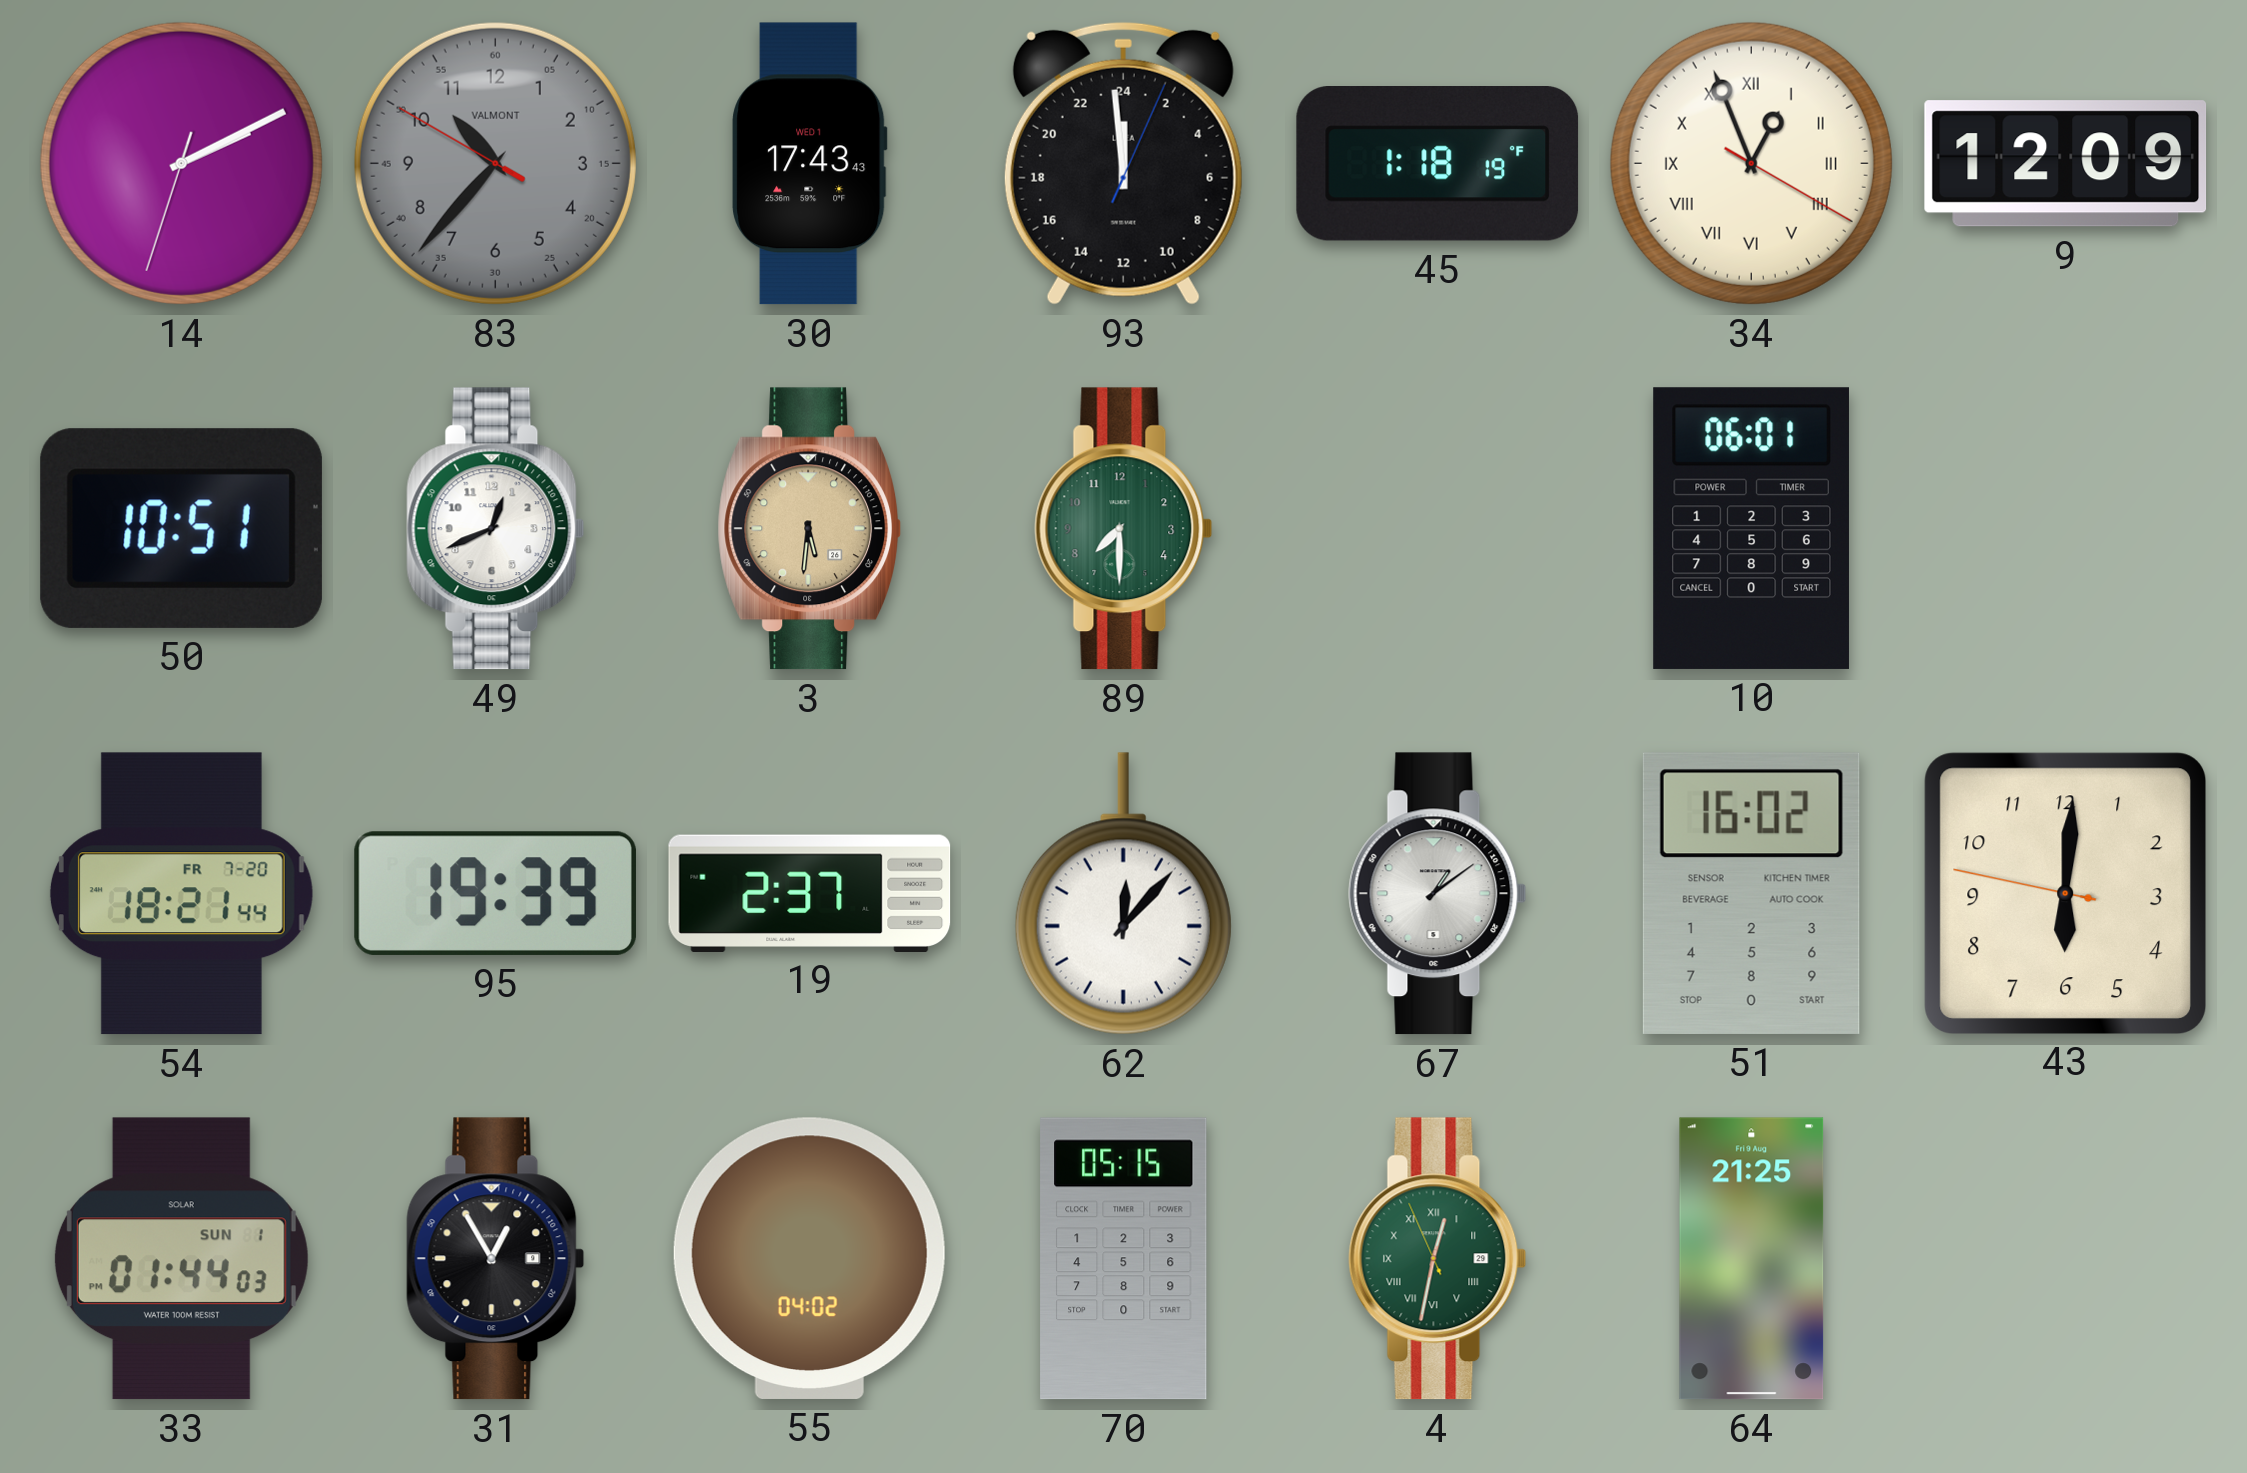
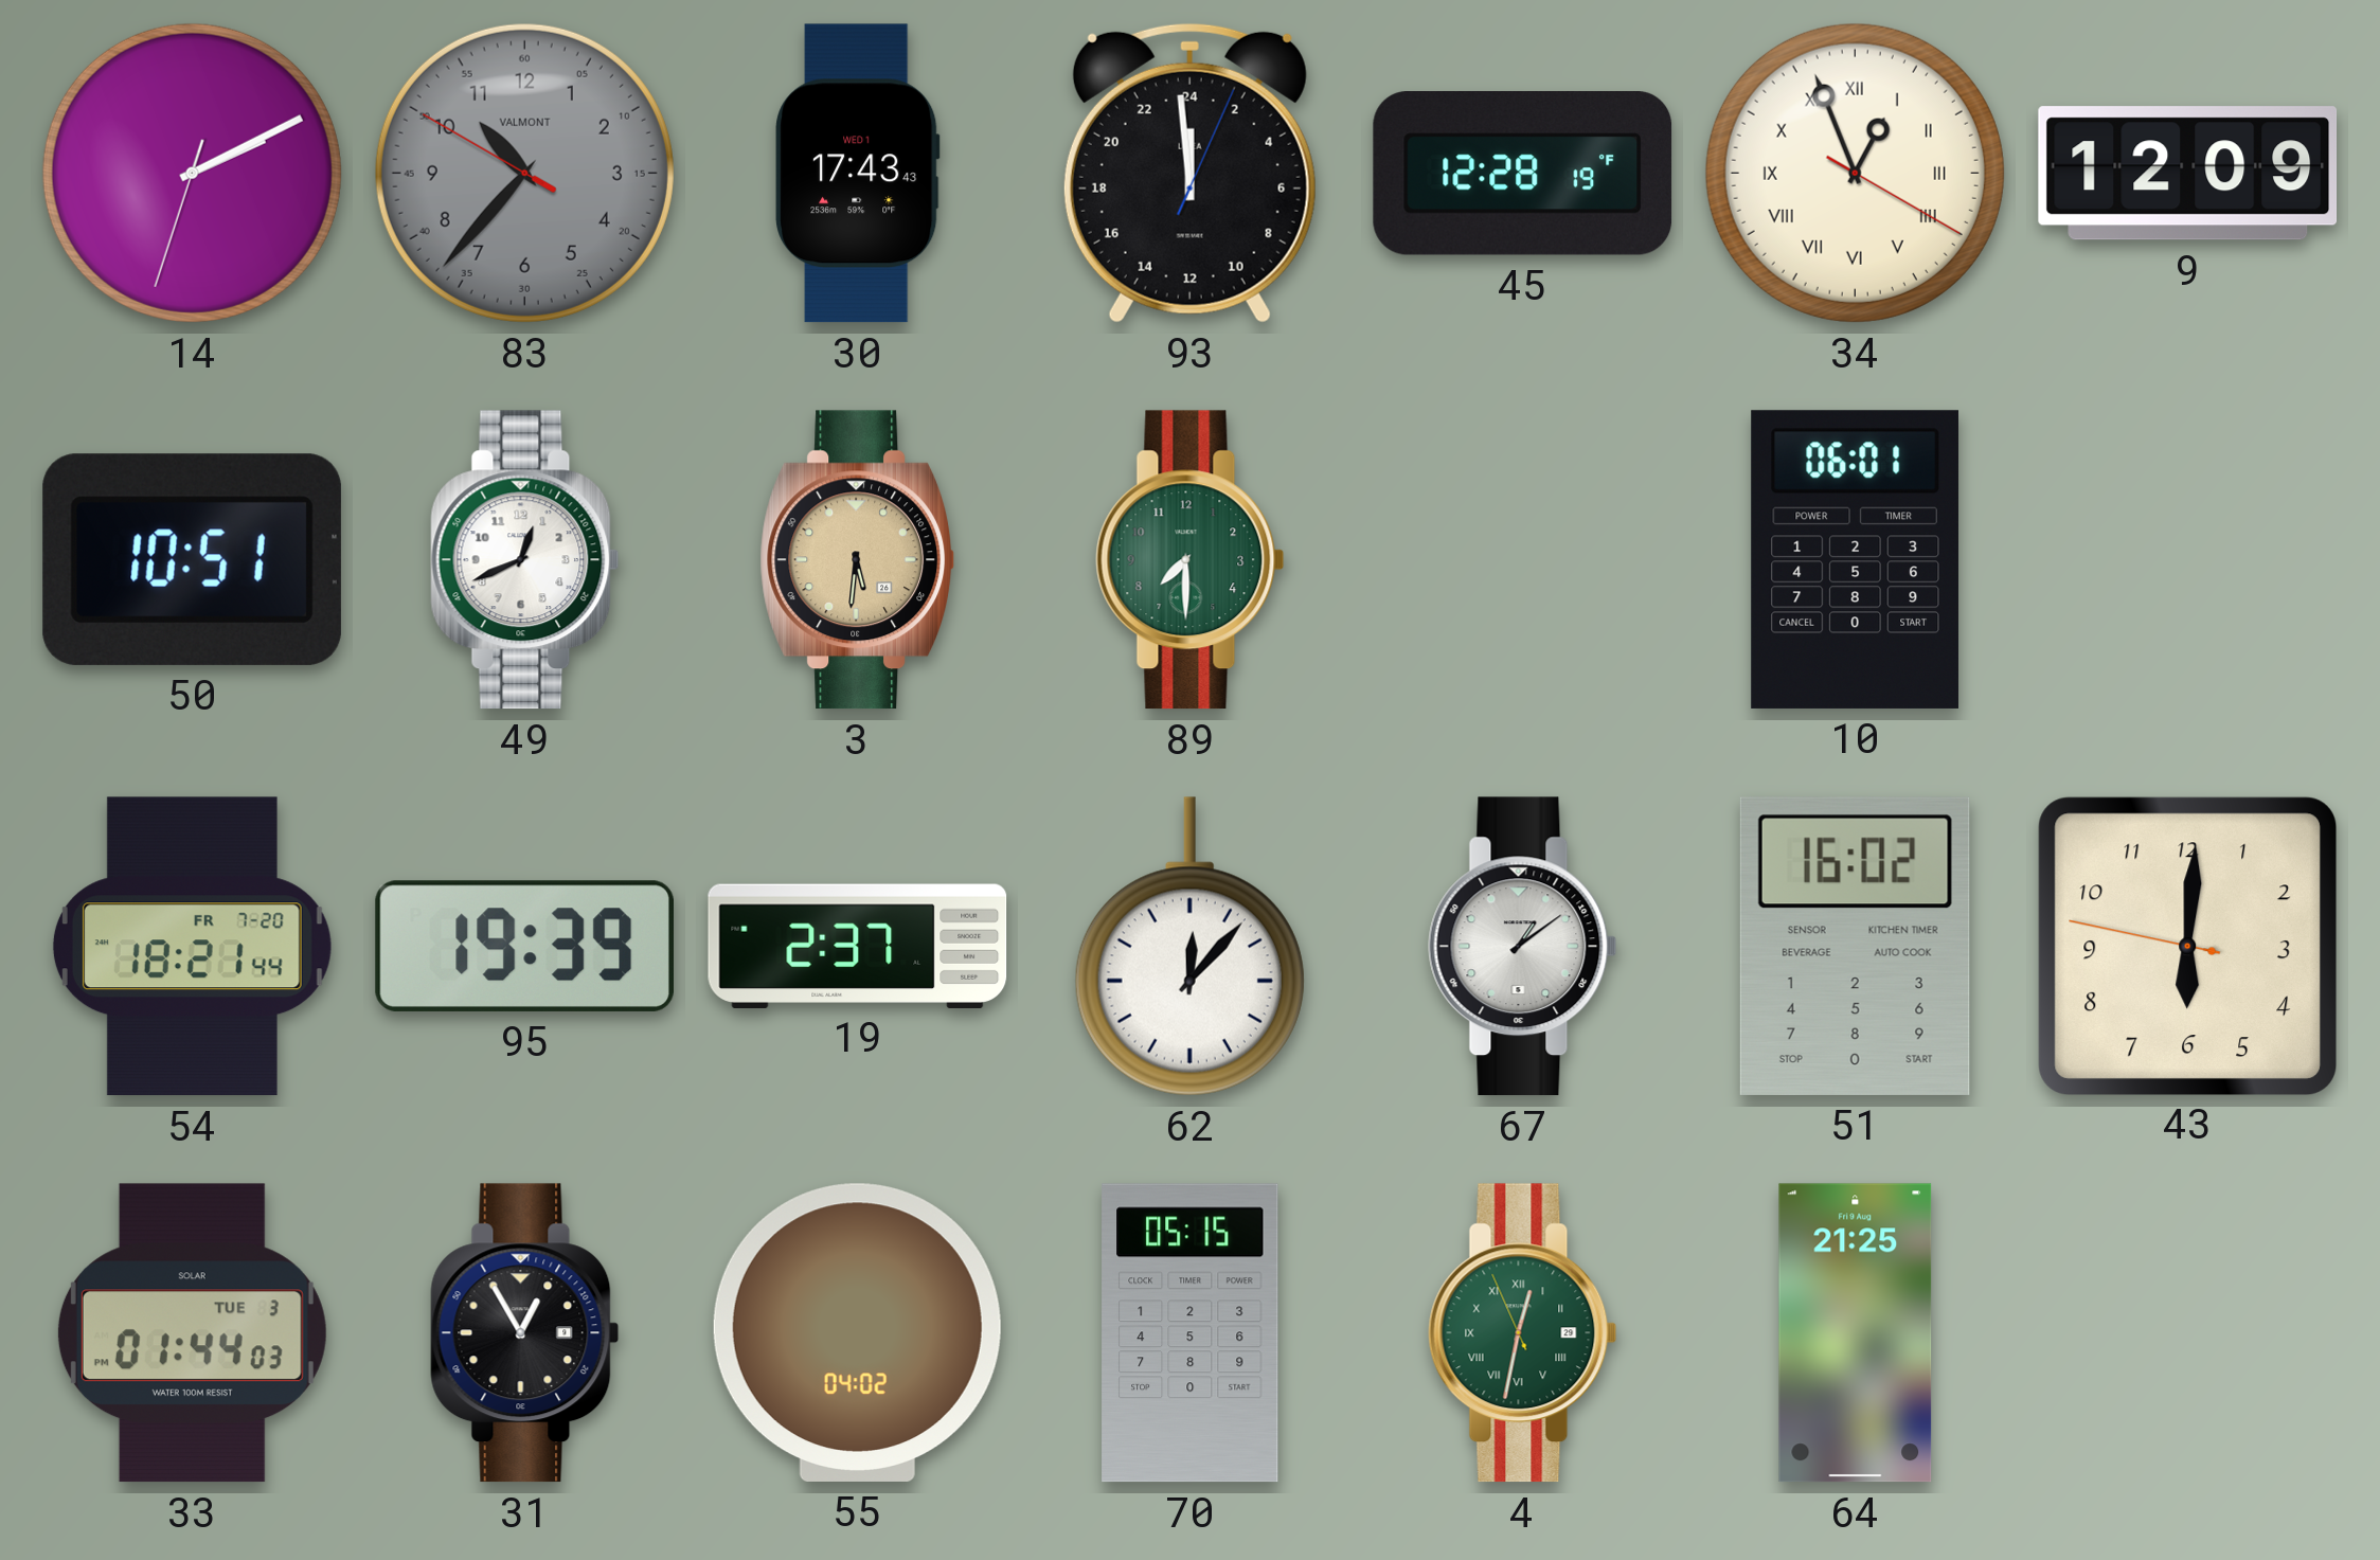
45: 1:18 -> 12:28 (1523, 174)
33 date: SUN 1 -> TUE 3 (192, 1333)
